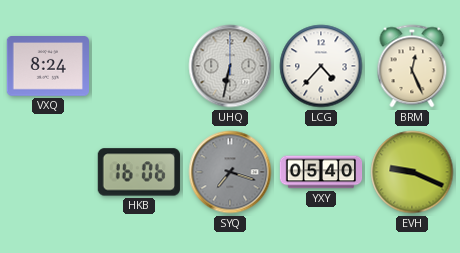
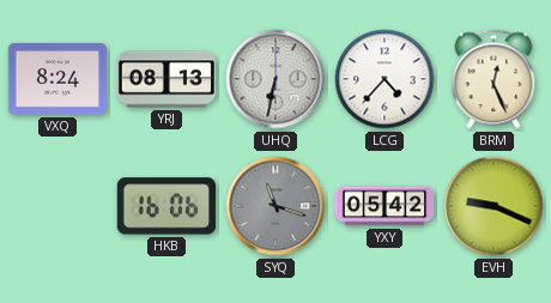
YRJ: none -> 08:13 (165, 79)
SYQ: 7:18 -> 11:18 (275, 206)
YXY: 05:40 -> 05:42 (385, 206)
